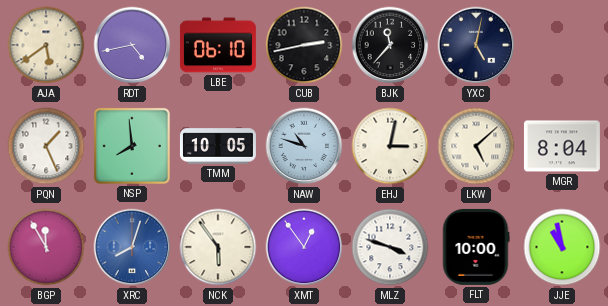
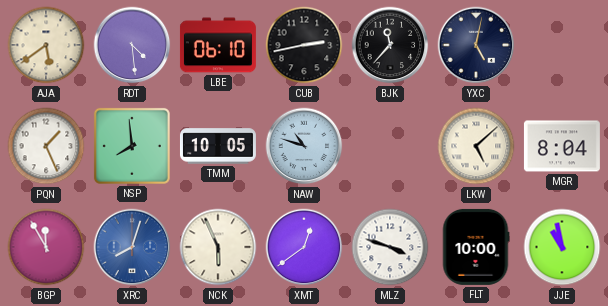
RDT: 4:43 -> 4:29 (132, 45)
EHJ: 3:02 -> none (390, 146)
NCK: 5:54 -> 5:56 (218, 247)
XMT: 12:54 -> 12:39 (304, 247)
